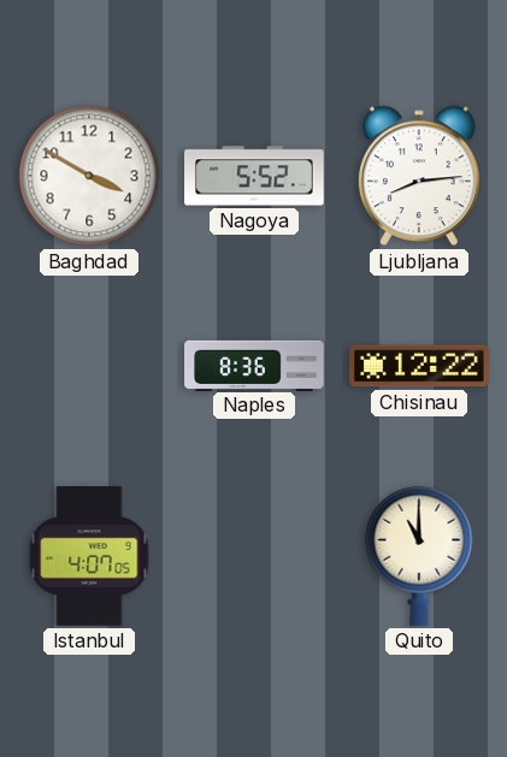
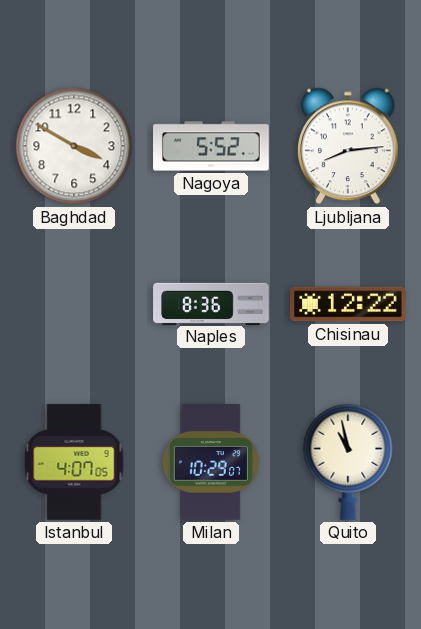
Milan: none -> 10:29 (211, 462)
Quito: 11:00 -> 10:58 (348, 462)
